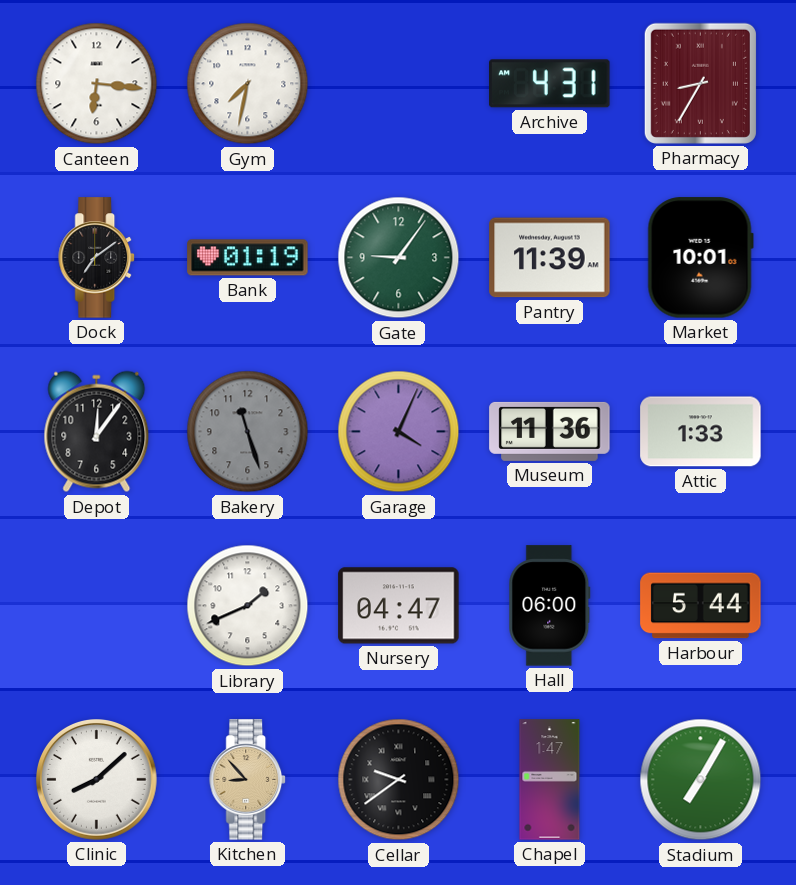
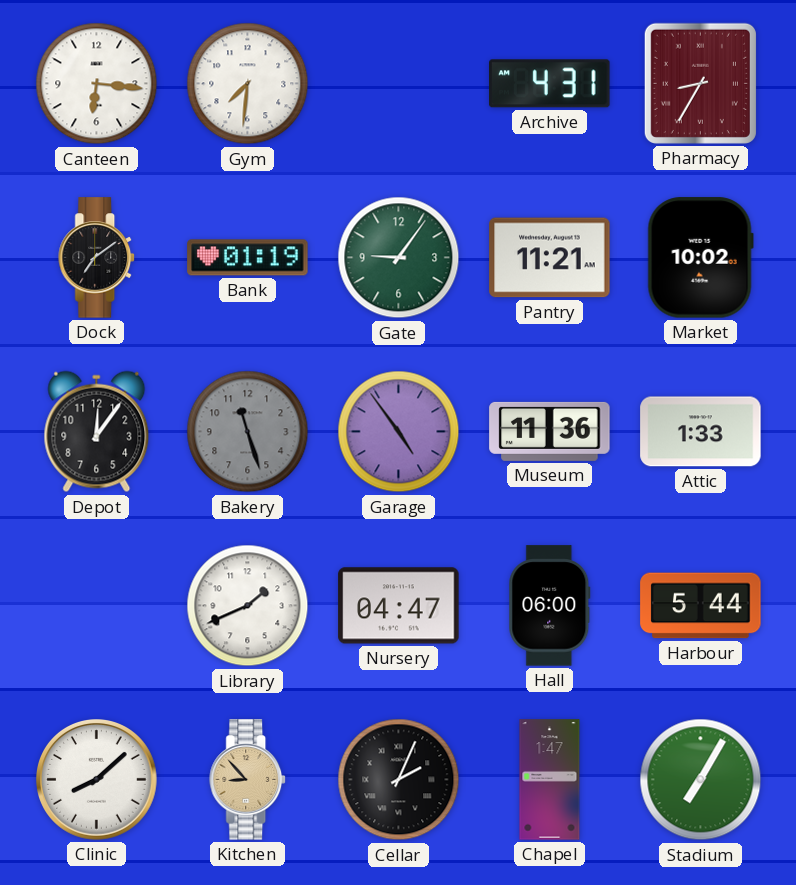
Gym: 7:32 -> 7:31 (248, 84)
Pantry: 11:39 -> 11:21 (550, 258)
Market: 10:01 -> 10:02 (700, 258)
Garage: 4:04 -> 4:54 (399, 432)
Cellar: 9:39 -> 2:04 (399, 780)
